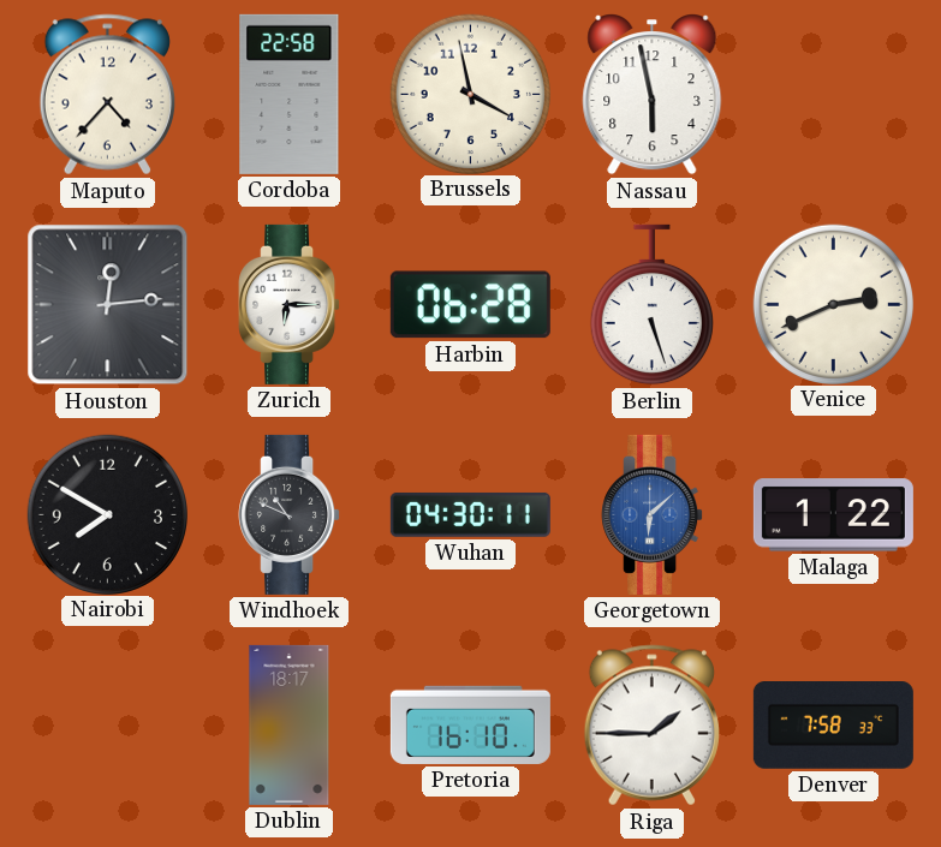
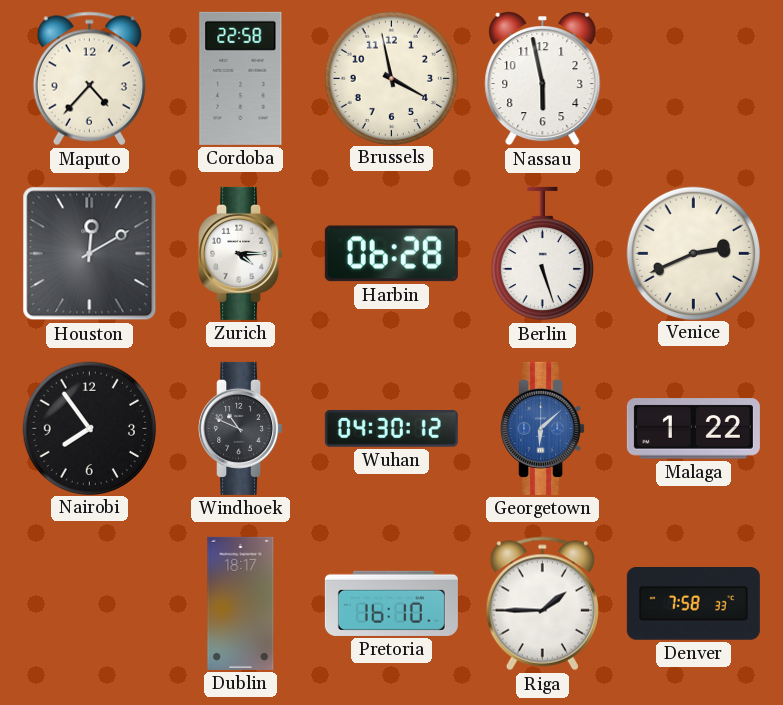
Houston: 12:14 -> 12:10 (90, 254)
Zurich: 6:15 -> 4:15 (241, 253)
Nairobi: 7:50 -> 7:54 (89, 428)
Wuhan: 04:30:11 -> 04:30:12 (391, 428)
